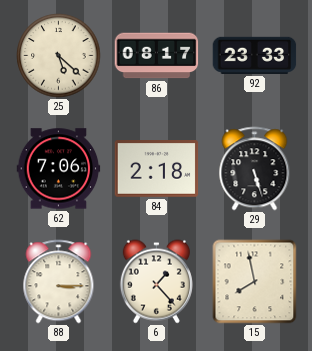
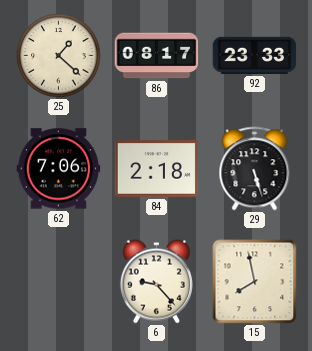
25: 5:22 -> 1:22 (59, 56)
88: 3:15 -> none (59, 282)
6: 1:23 -> 9:23 (156, 282)
